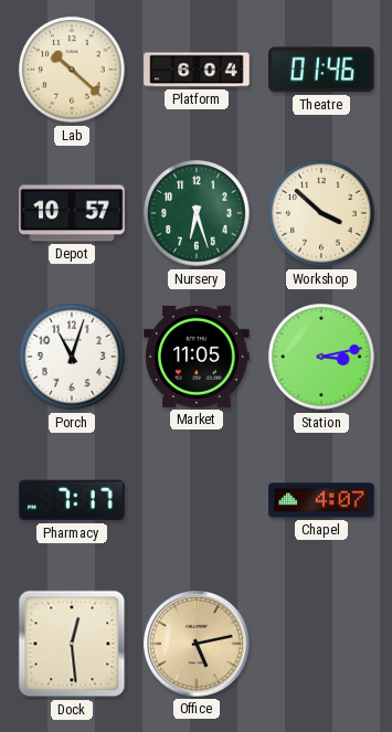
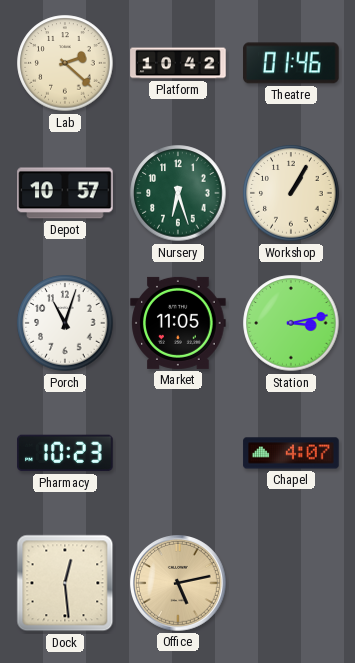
Lab: 10:22 -> 2:22 (65, 63)
Platform: 6:04 -> 10:42 (178, 63)
Workshop: 3:52 -> 1:05 (291, 193)
Pharmacy: 7:17 -> 10:23 (65, 453)
